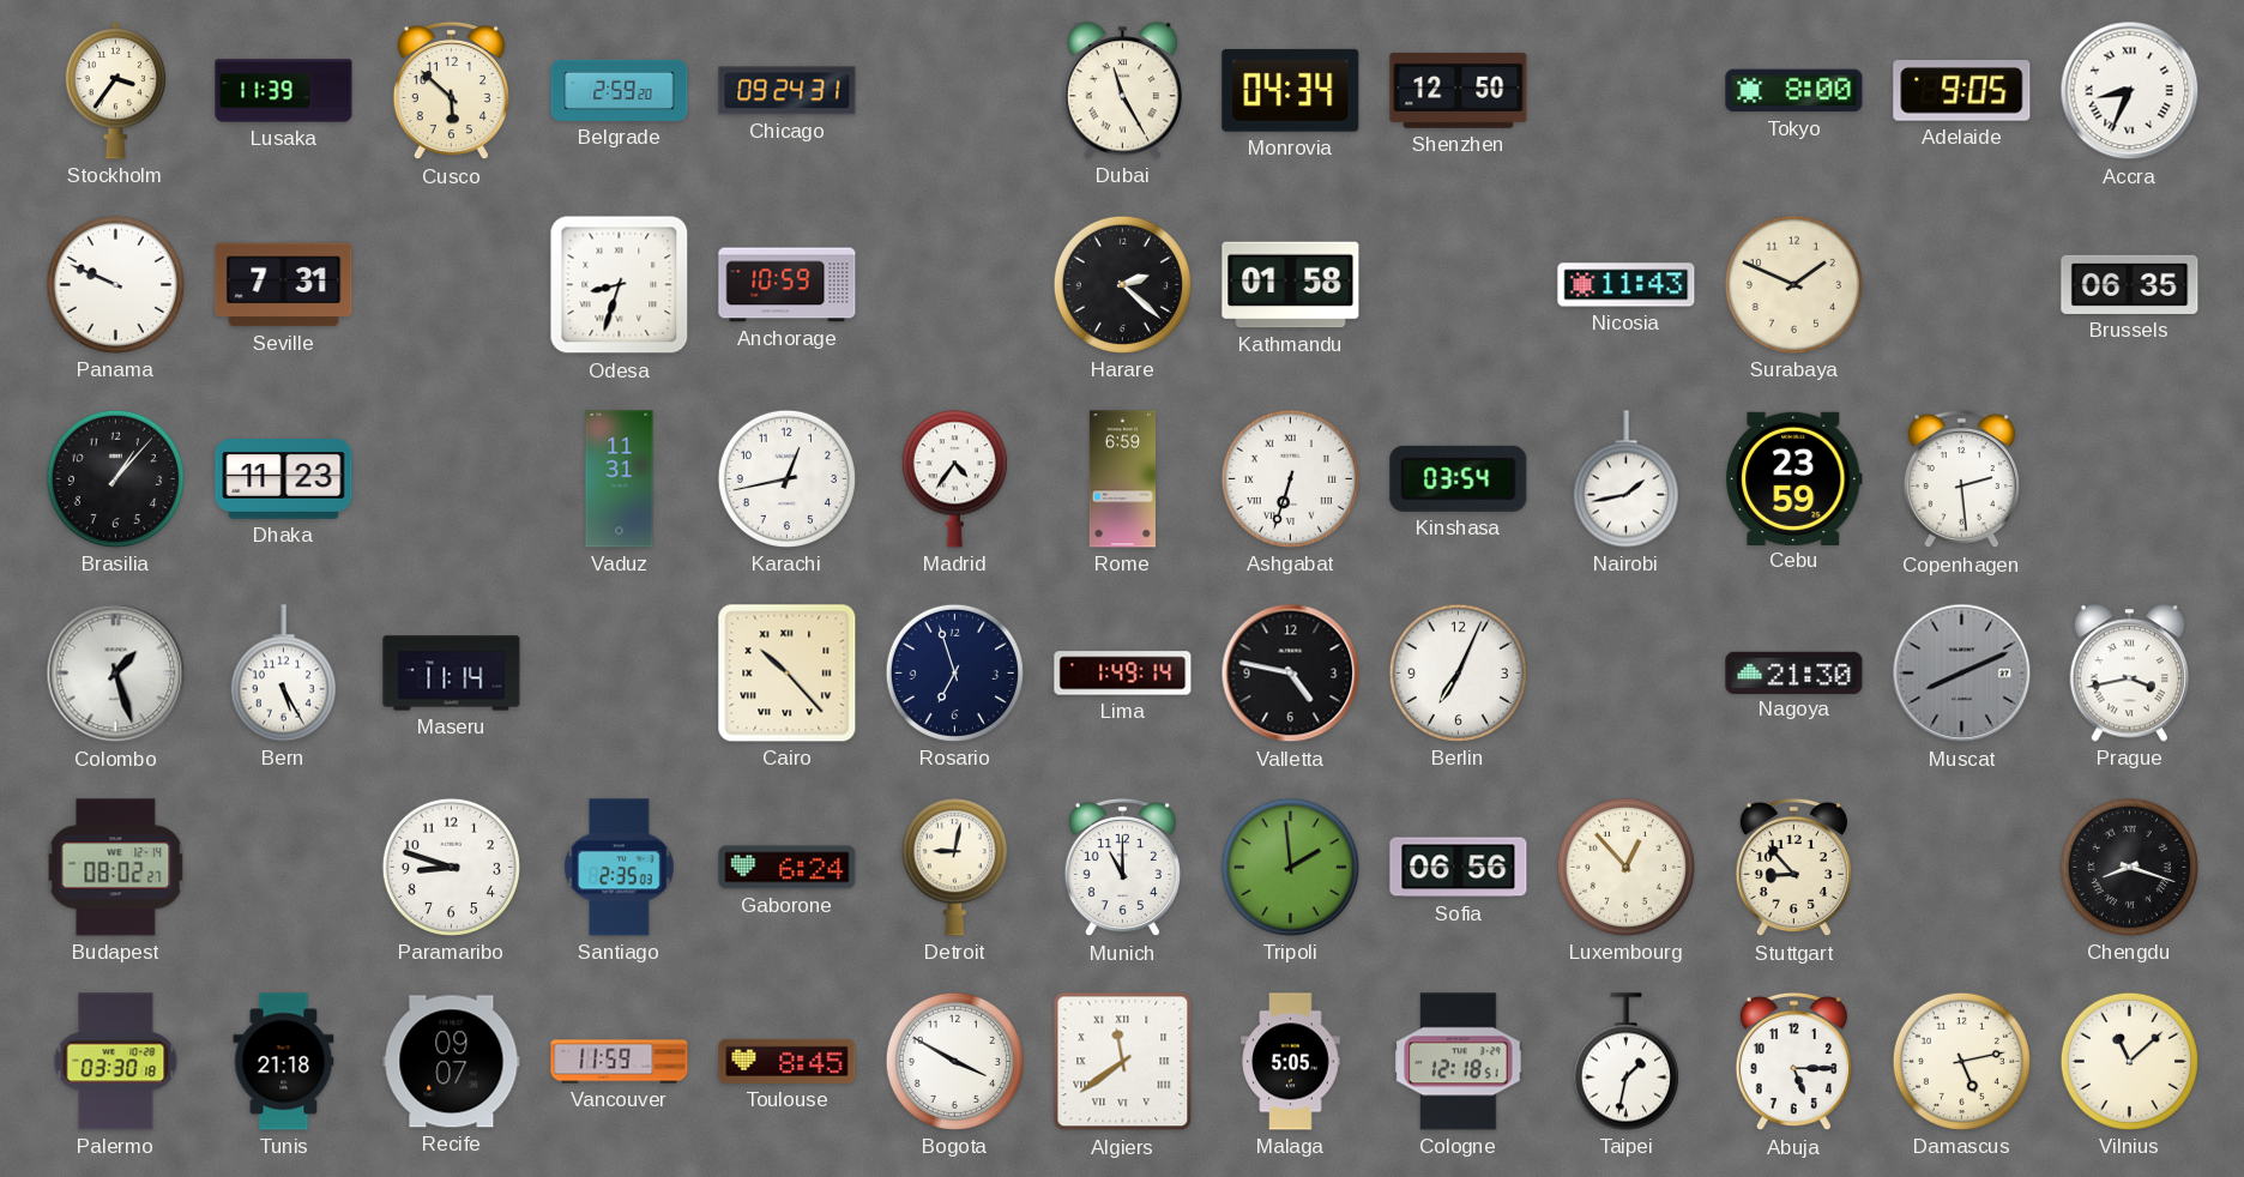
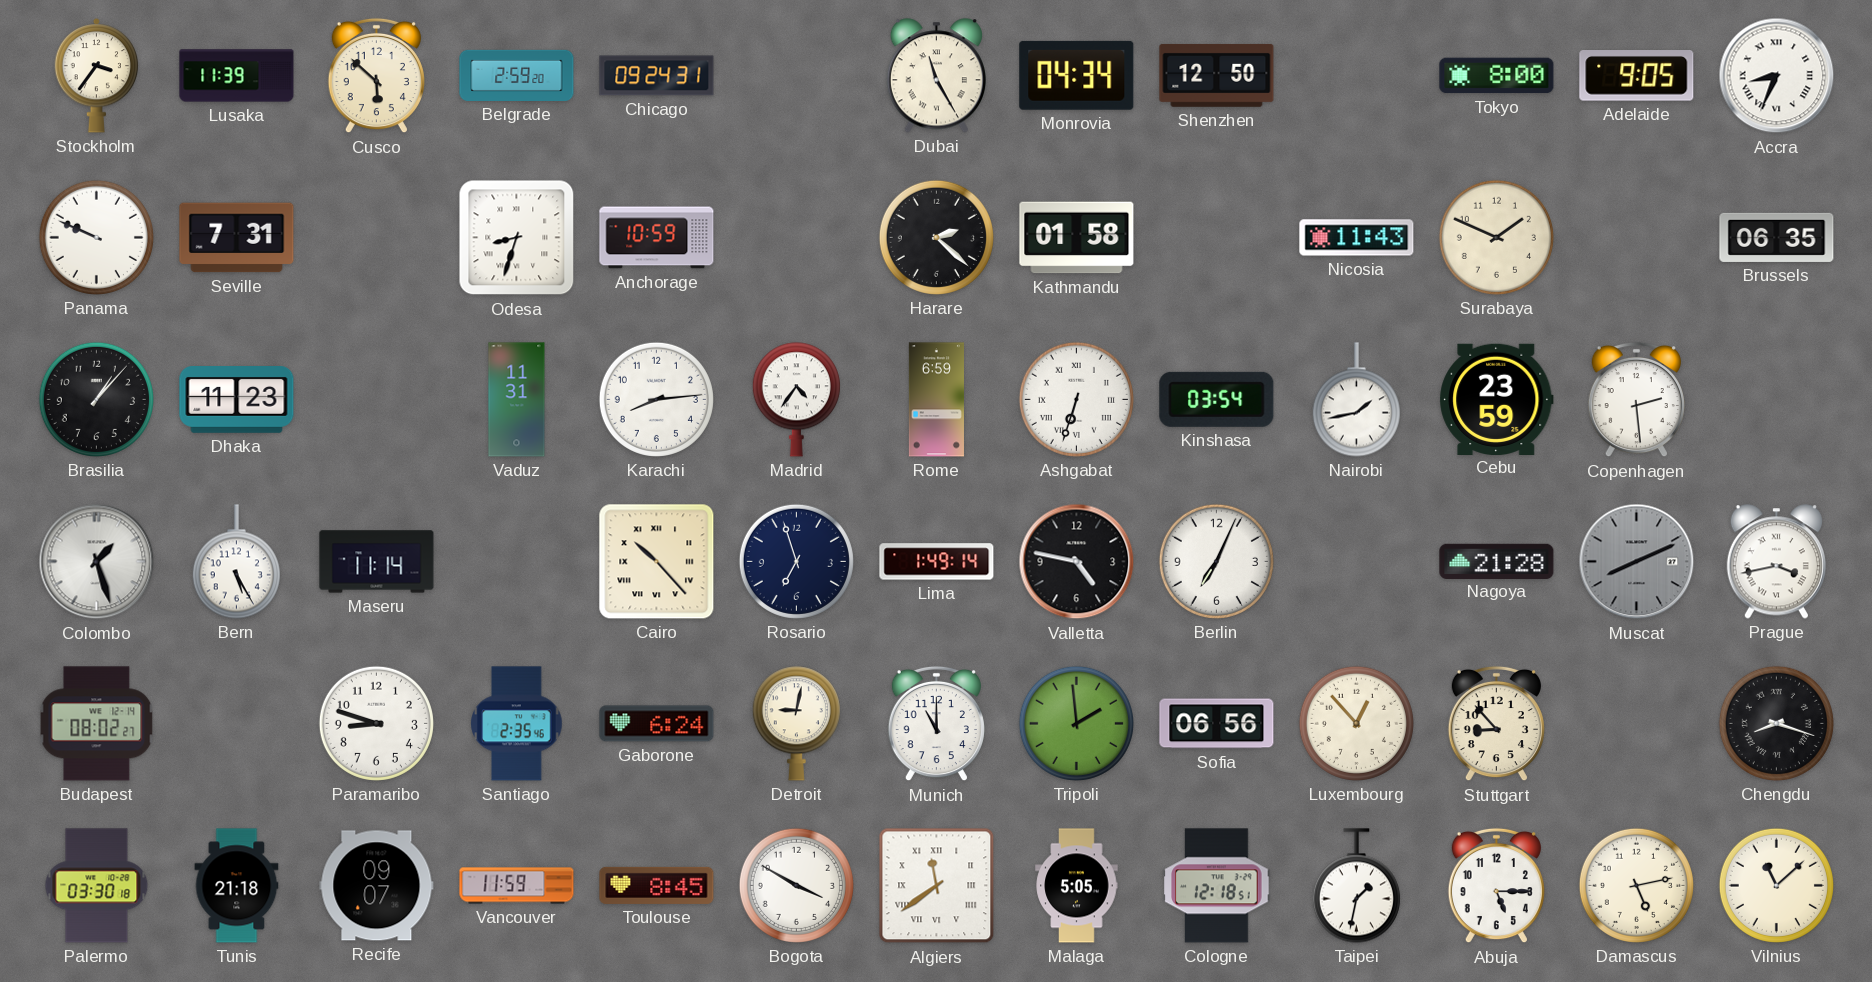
Karachi: 12:43 -> 8:14 (656, 399)
Nagoya: 21:30 -> 21:28 (1497, 561)
Santiago: 2:35:03 -> 2:35:46 (517, 724)
